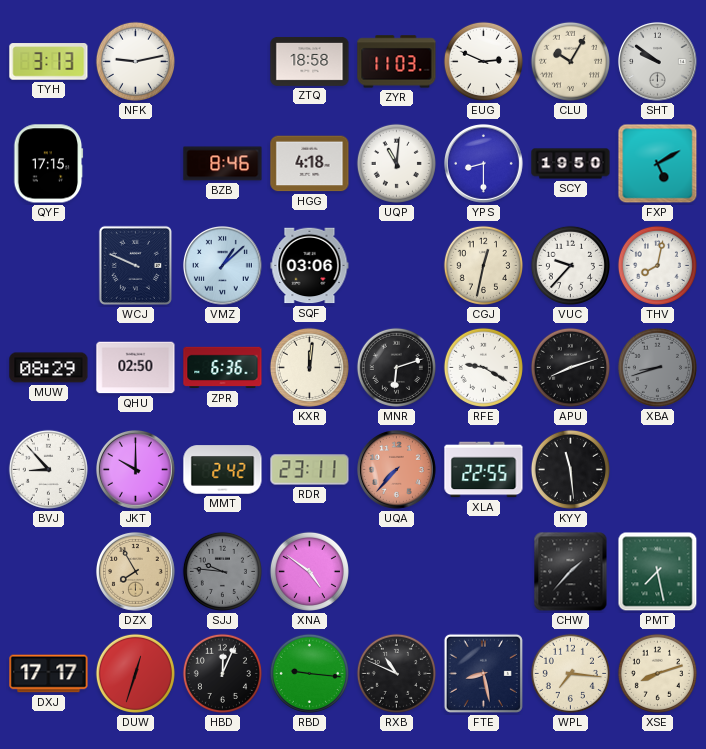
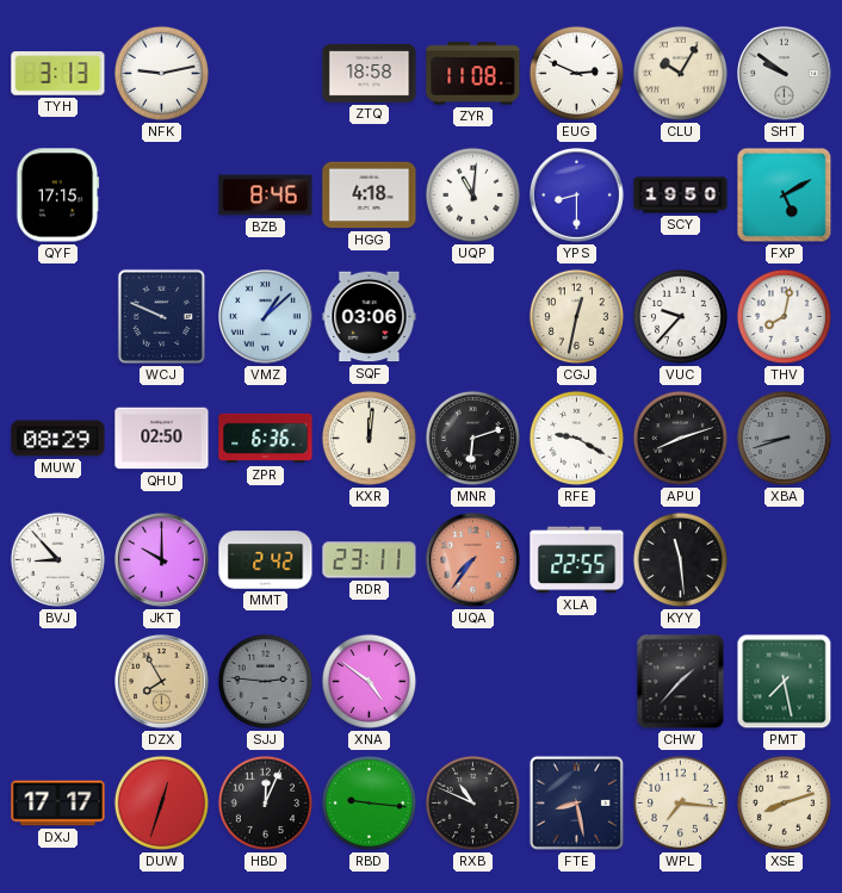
ZYR: 11:03 -> 11:08 (473, 74)
UQA: 7:37 -> 7:36 (473, 560)
SJJ: 9:46 -> 2:46 (265, 681)
